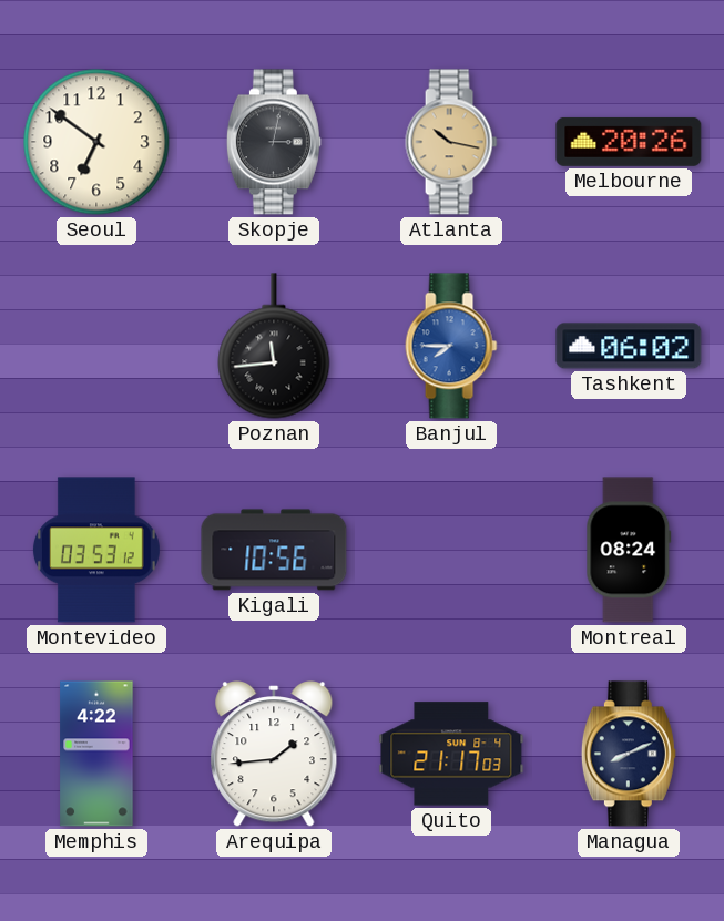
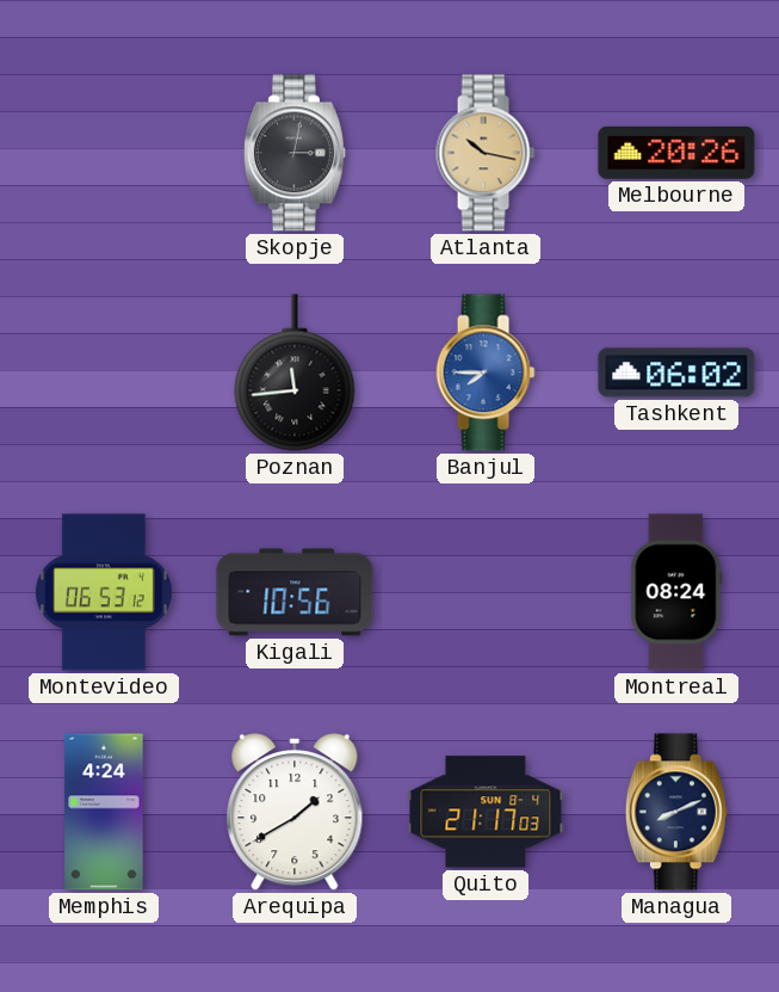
Seoul: 6:51 -> none (96, 142)
Montevideo: 03:53 -> 06:53 (104, 592)
Memphis: 4:22 -> 4:24 (104, 812)
Arequipa: 1:44 -> 1:40 (295, 813)
